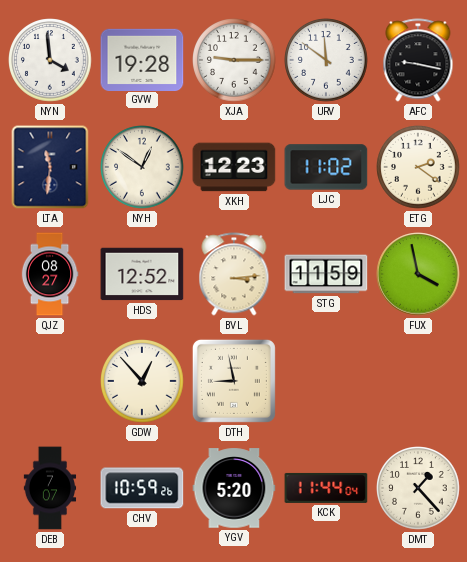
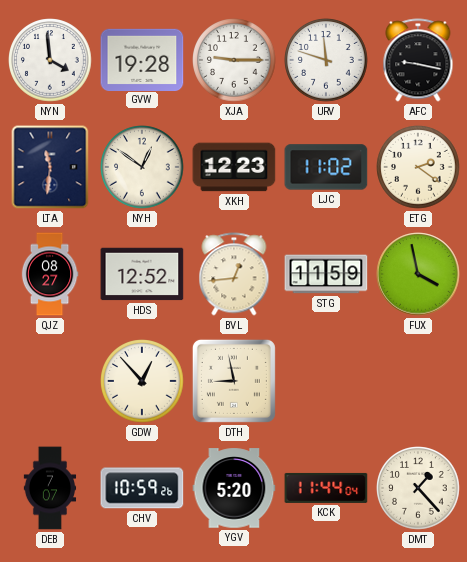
URV: 11:51 -> 11:48 (326, 60)
BVL: 3:14 -> 12:44 (234, 274)
